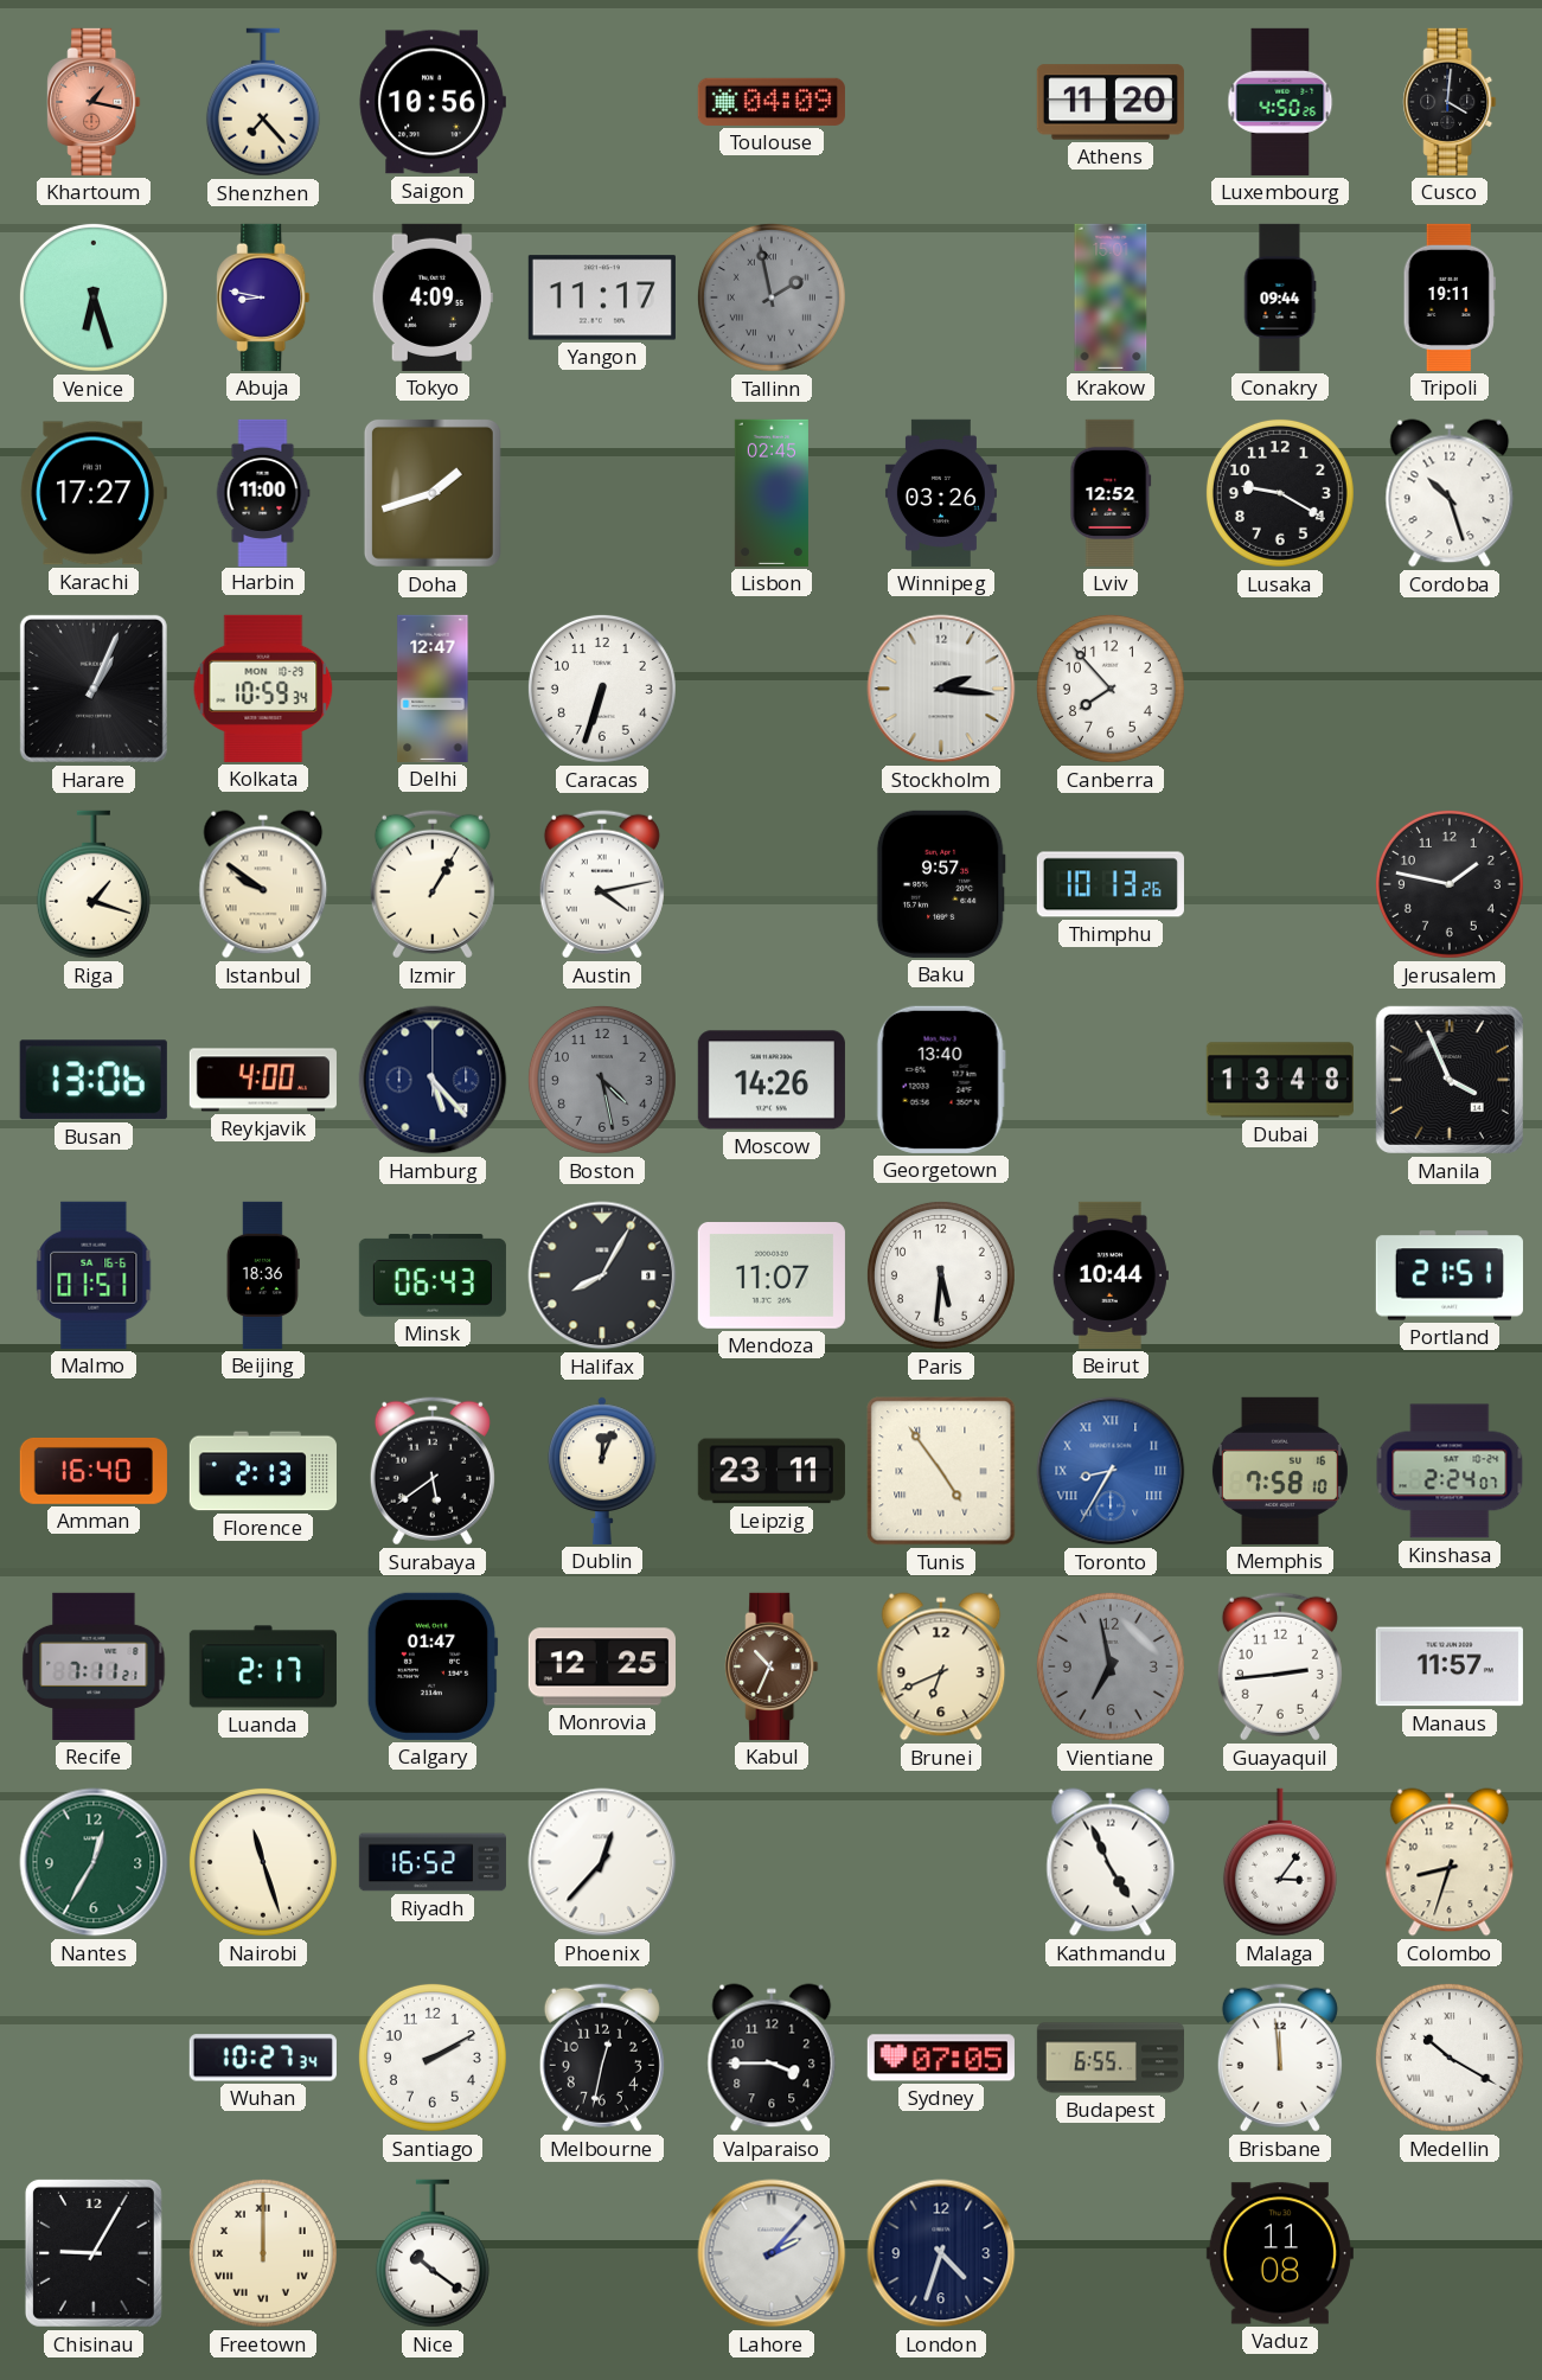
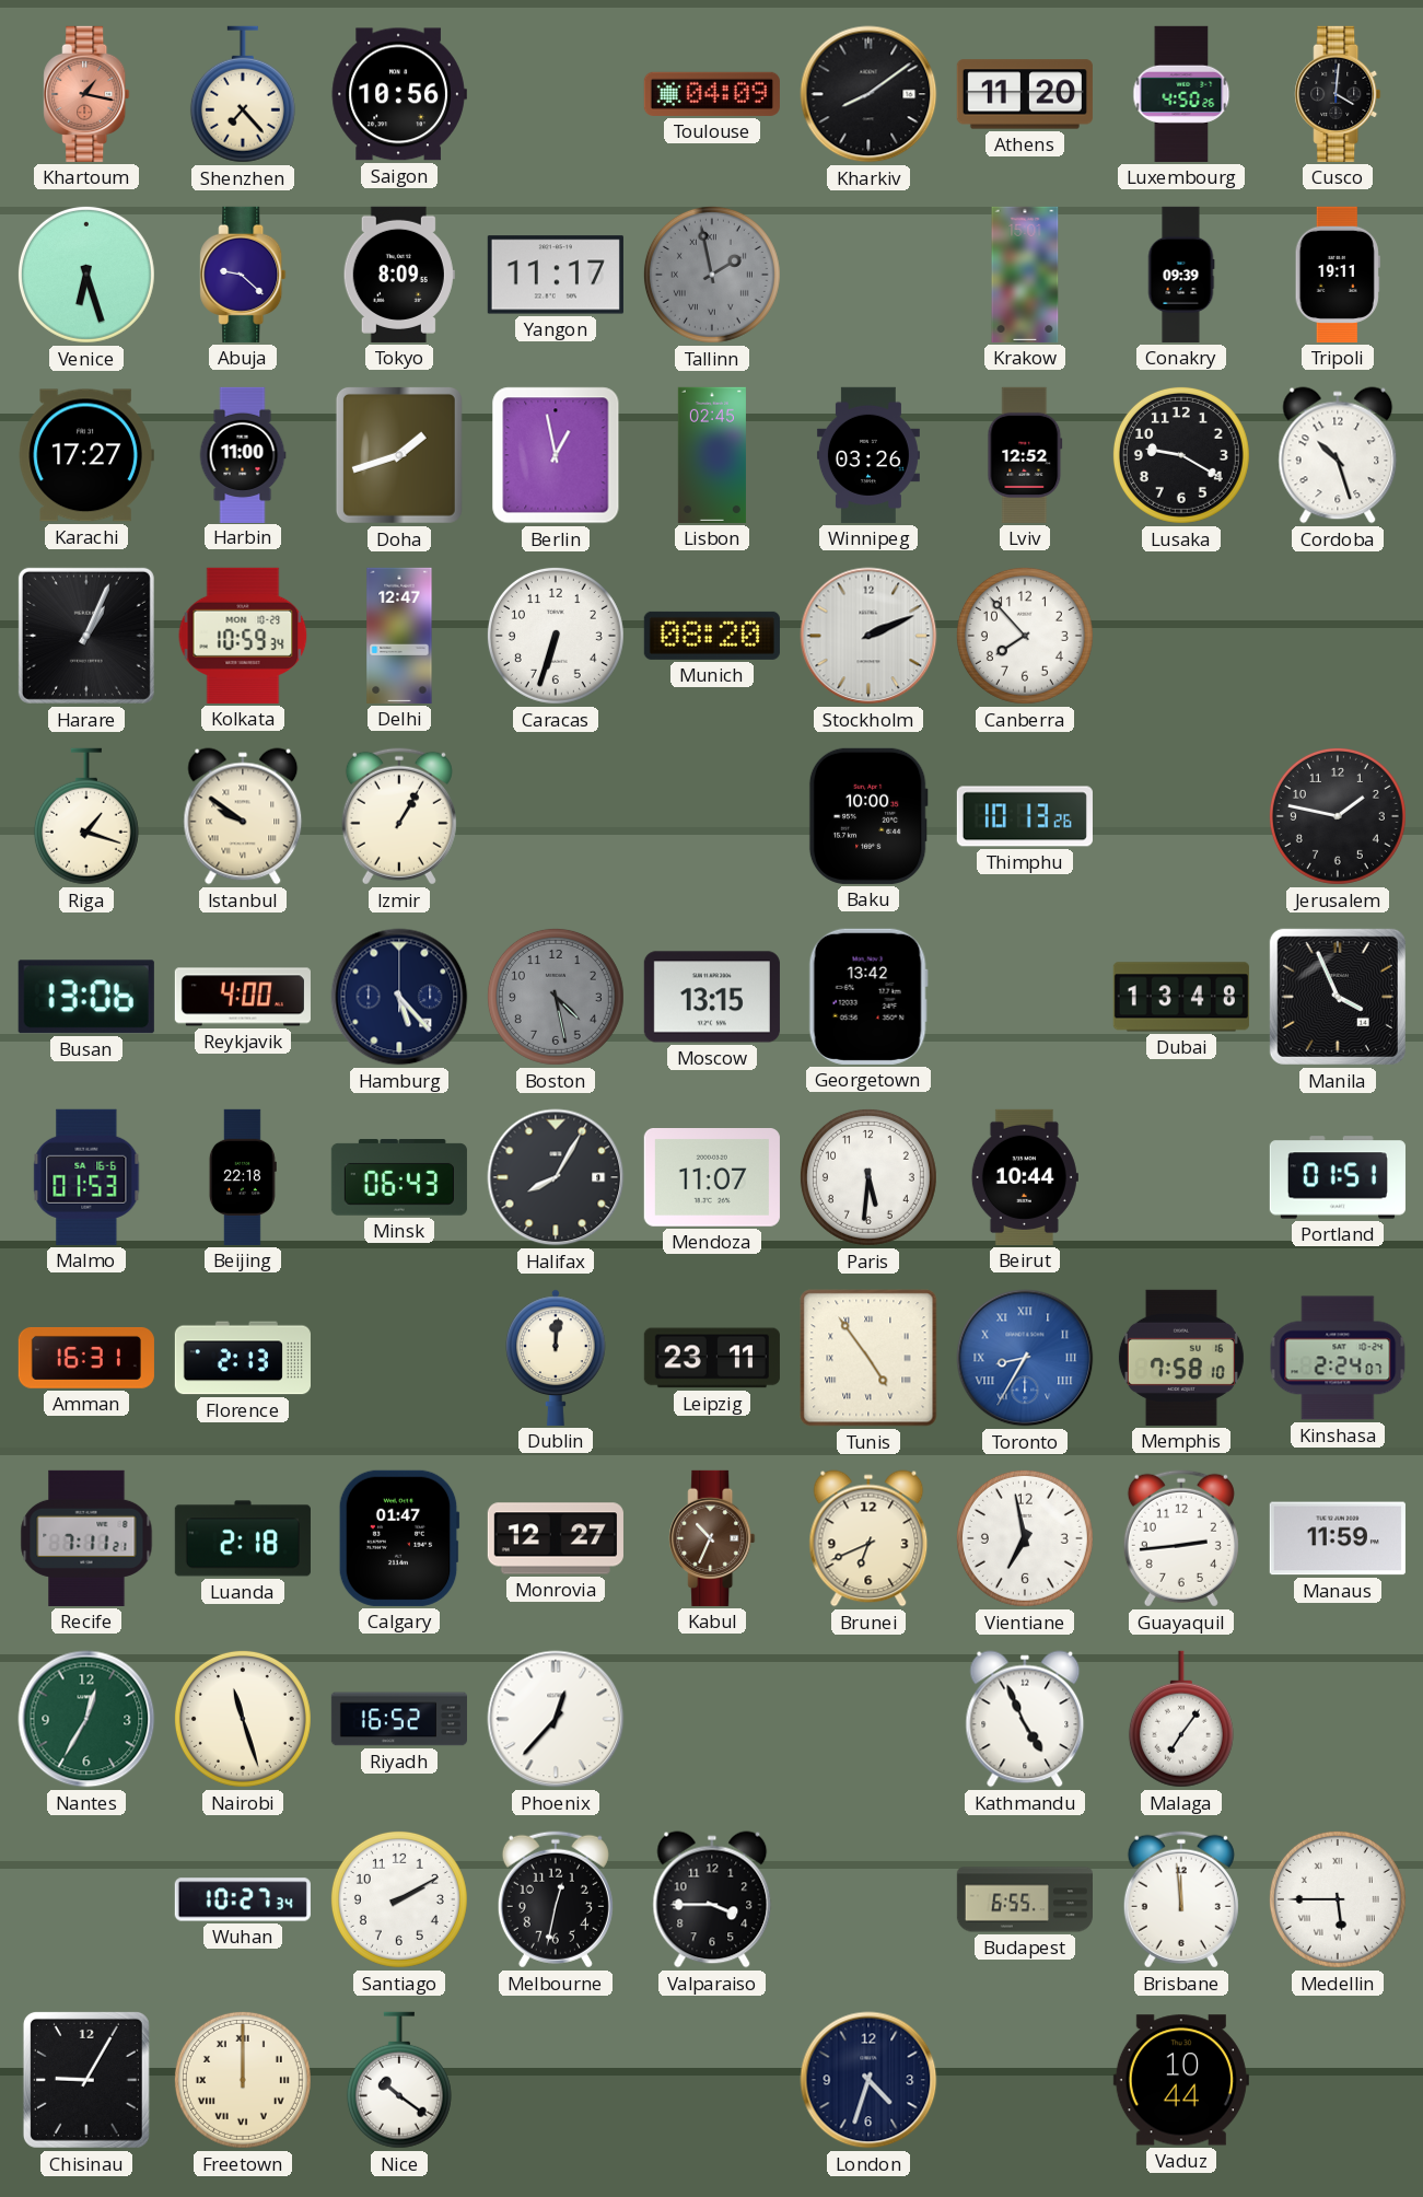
Kharkiv: none -> 8:09 (868, 94)
Abuja: 8:47 -> 9:22 (243, 275)
Tokyo: 4:09 -> 8:09 (399, 275)
Conakry: 09:44 -> 09:39 (1181, 275)
Berlin: none -> 12:58 (556, 455)
Munich: none -> 08:20 (712, 636)
Stockholm: 2:16 -> 2:11 (868, 636)
Austin: 4:13 -> none (602, 884)
Baku: 9:57 -> 10:00 (868, 816)
Moscow: 14:26 -> 13:15 (712, 997)
Georgetown: 13:40 -> 13:42 (868, 997)
Malmo: 01:51 -> 01:53 (86, 1177)
Beijing: 18:36 -> 22:18 (243, 1177)
Portland: 21:51 -> 01:51 (1338, 1177)
Amman: 16:40 -> 16:31 (86, 1358)
Surabaya: 5:39 -> none (433, 1471)
Dublin: 12:04 -> 12:01 (557, 1358)
Luanda: 2:17 -> 2:18 (243, 1538)
Monrovia: 12:25 -> 12:27 (556, 1538)
Vientiane dial: grey -> white (1025, 1538)
Manaus: 11:57 -> 11:59 (1338, 1538)
Malaga: 3:06 -> 7:06 (1181, 1719)
Colombo: 8:33 -> none (1450, 1862)
Sydney: 07:05 -> none (941, 2058)
Medellin: 10:20 -> 5:45 (1338, 1899)
Lahore: 2:07 -> none (772, 2253)
Vaduz: 11:08 -> 10:44 (1181, 2080)
